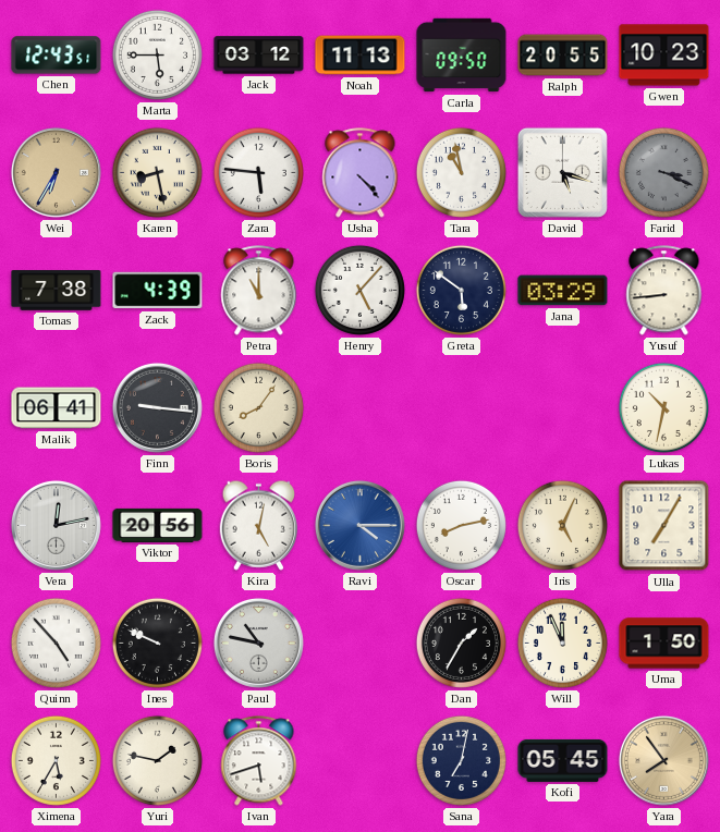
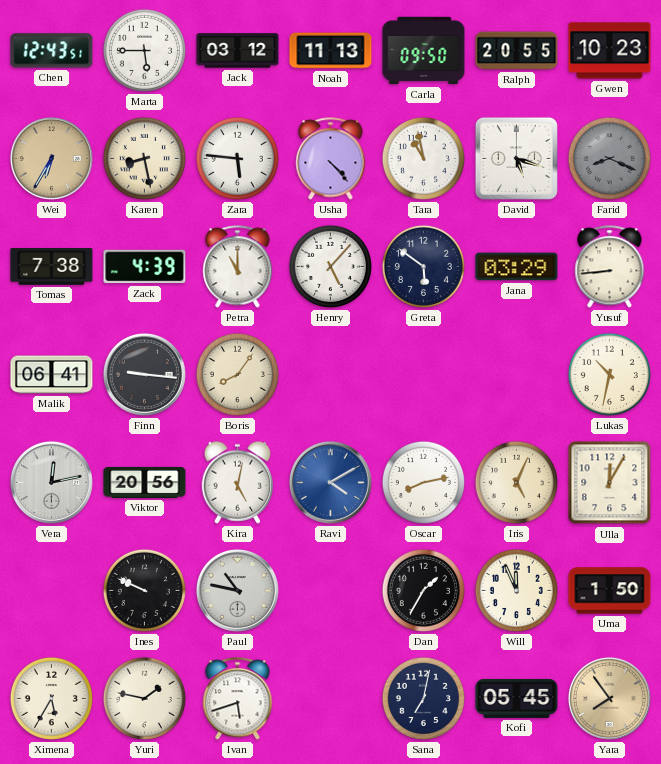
Farid: 3:19 -> 8:19 (609, 158)
Ravi: 4:15 -> 4:10 (330, 482)
Ulla: 7:05 -> 12:05 (610, 483)
Quinn: 4:53 -> none (56, 643)
